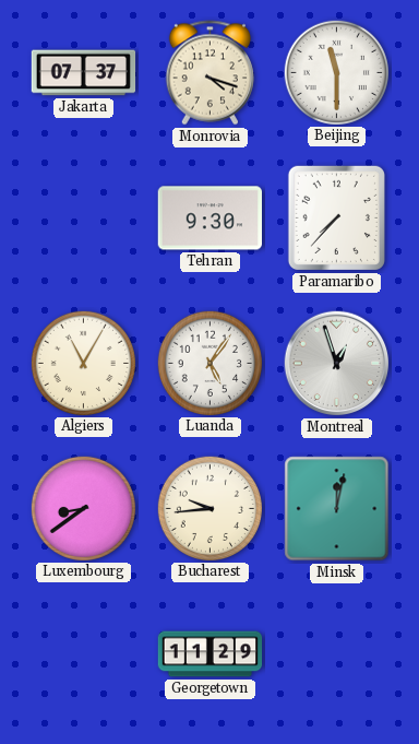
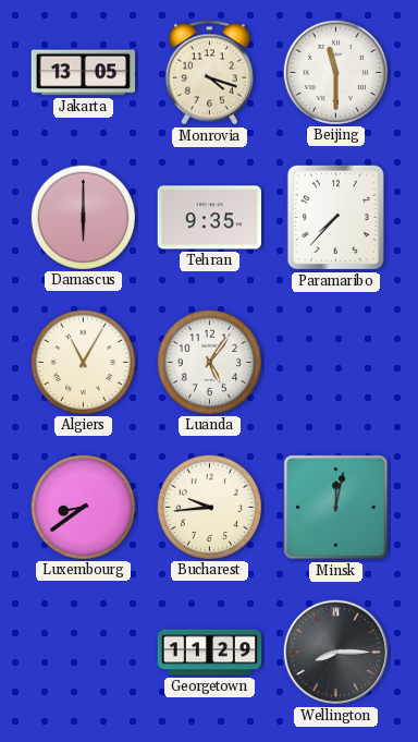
Jakarta: 07:37 -> 13:05 (84, 73)
Damascus: none -> 6:00 (83, 217)
Tehran: 9:30 -> 9:35 (209, 218)
Montreal: 12:57 -> none (337, 364)
Wellington: none -> 8:15 (336, 653)
